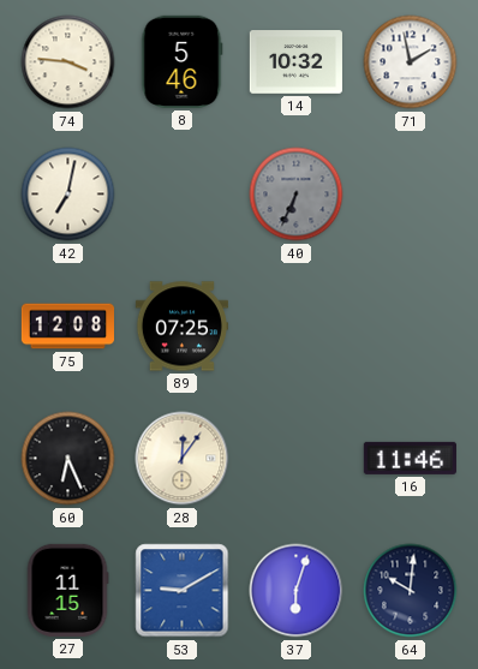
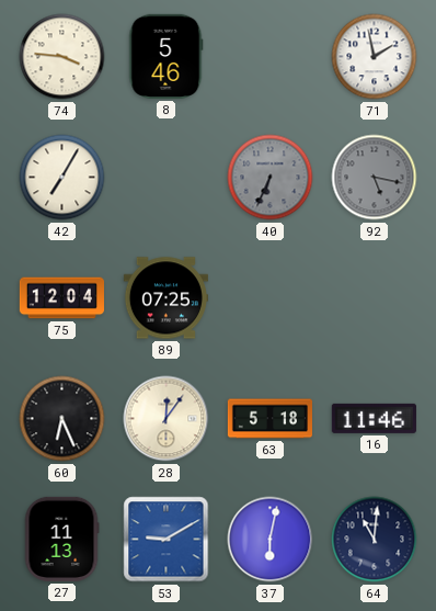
14: 10:32 -> none (295, 62)
42: 7:02 -> 7:05 (62, 178)
92: none -> 5:17 (375, 178)
75: 12:08 -> 12:04 (61, 298)
63: none -> 5:18 (269, 419)
27: 11:15 -> 11:13 (61, 539)
37: 6:03 -> 6:02 (271, 540)
64: 10:01 -> 11:01 (375, 540)
